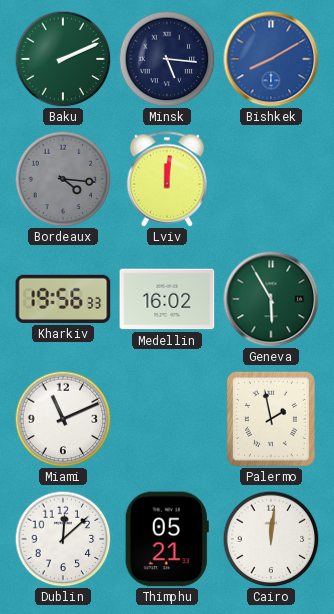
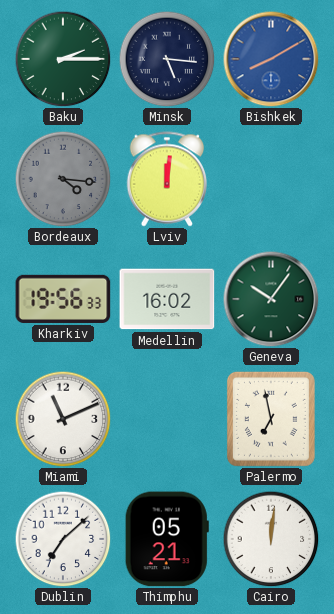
Baku: 2:11 -> 2:15 (63, 59)
Geneva: 5:55 -> 10:06 (271, 299)
Palermo: 1:58 -> 6:58 (271, 419)
Dublin: 12:08 -> 7:08 (63, 539)
